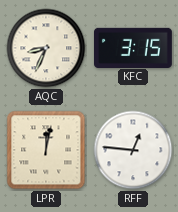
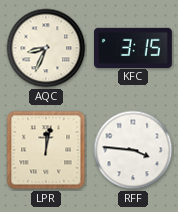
RFF: 12:46 -> 3:46 (133, 150)
